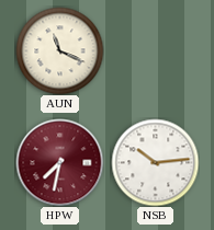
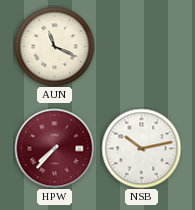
HPW: 7:32 -> 7:37 (54, 148)
NSB: 10:14 -> 10:13 (141, 148)
